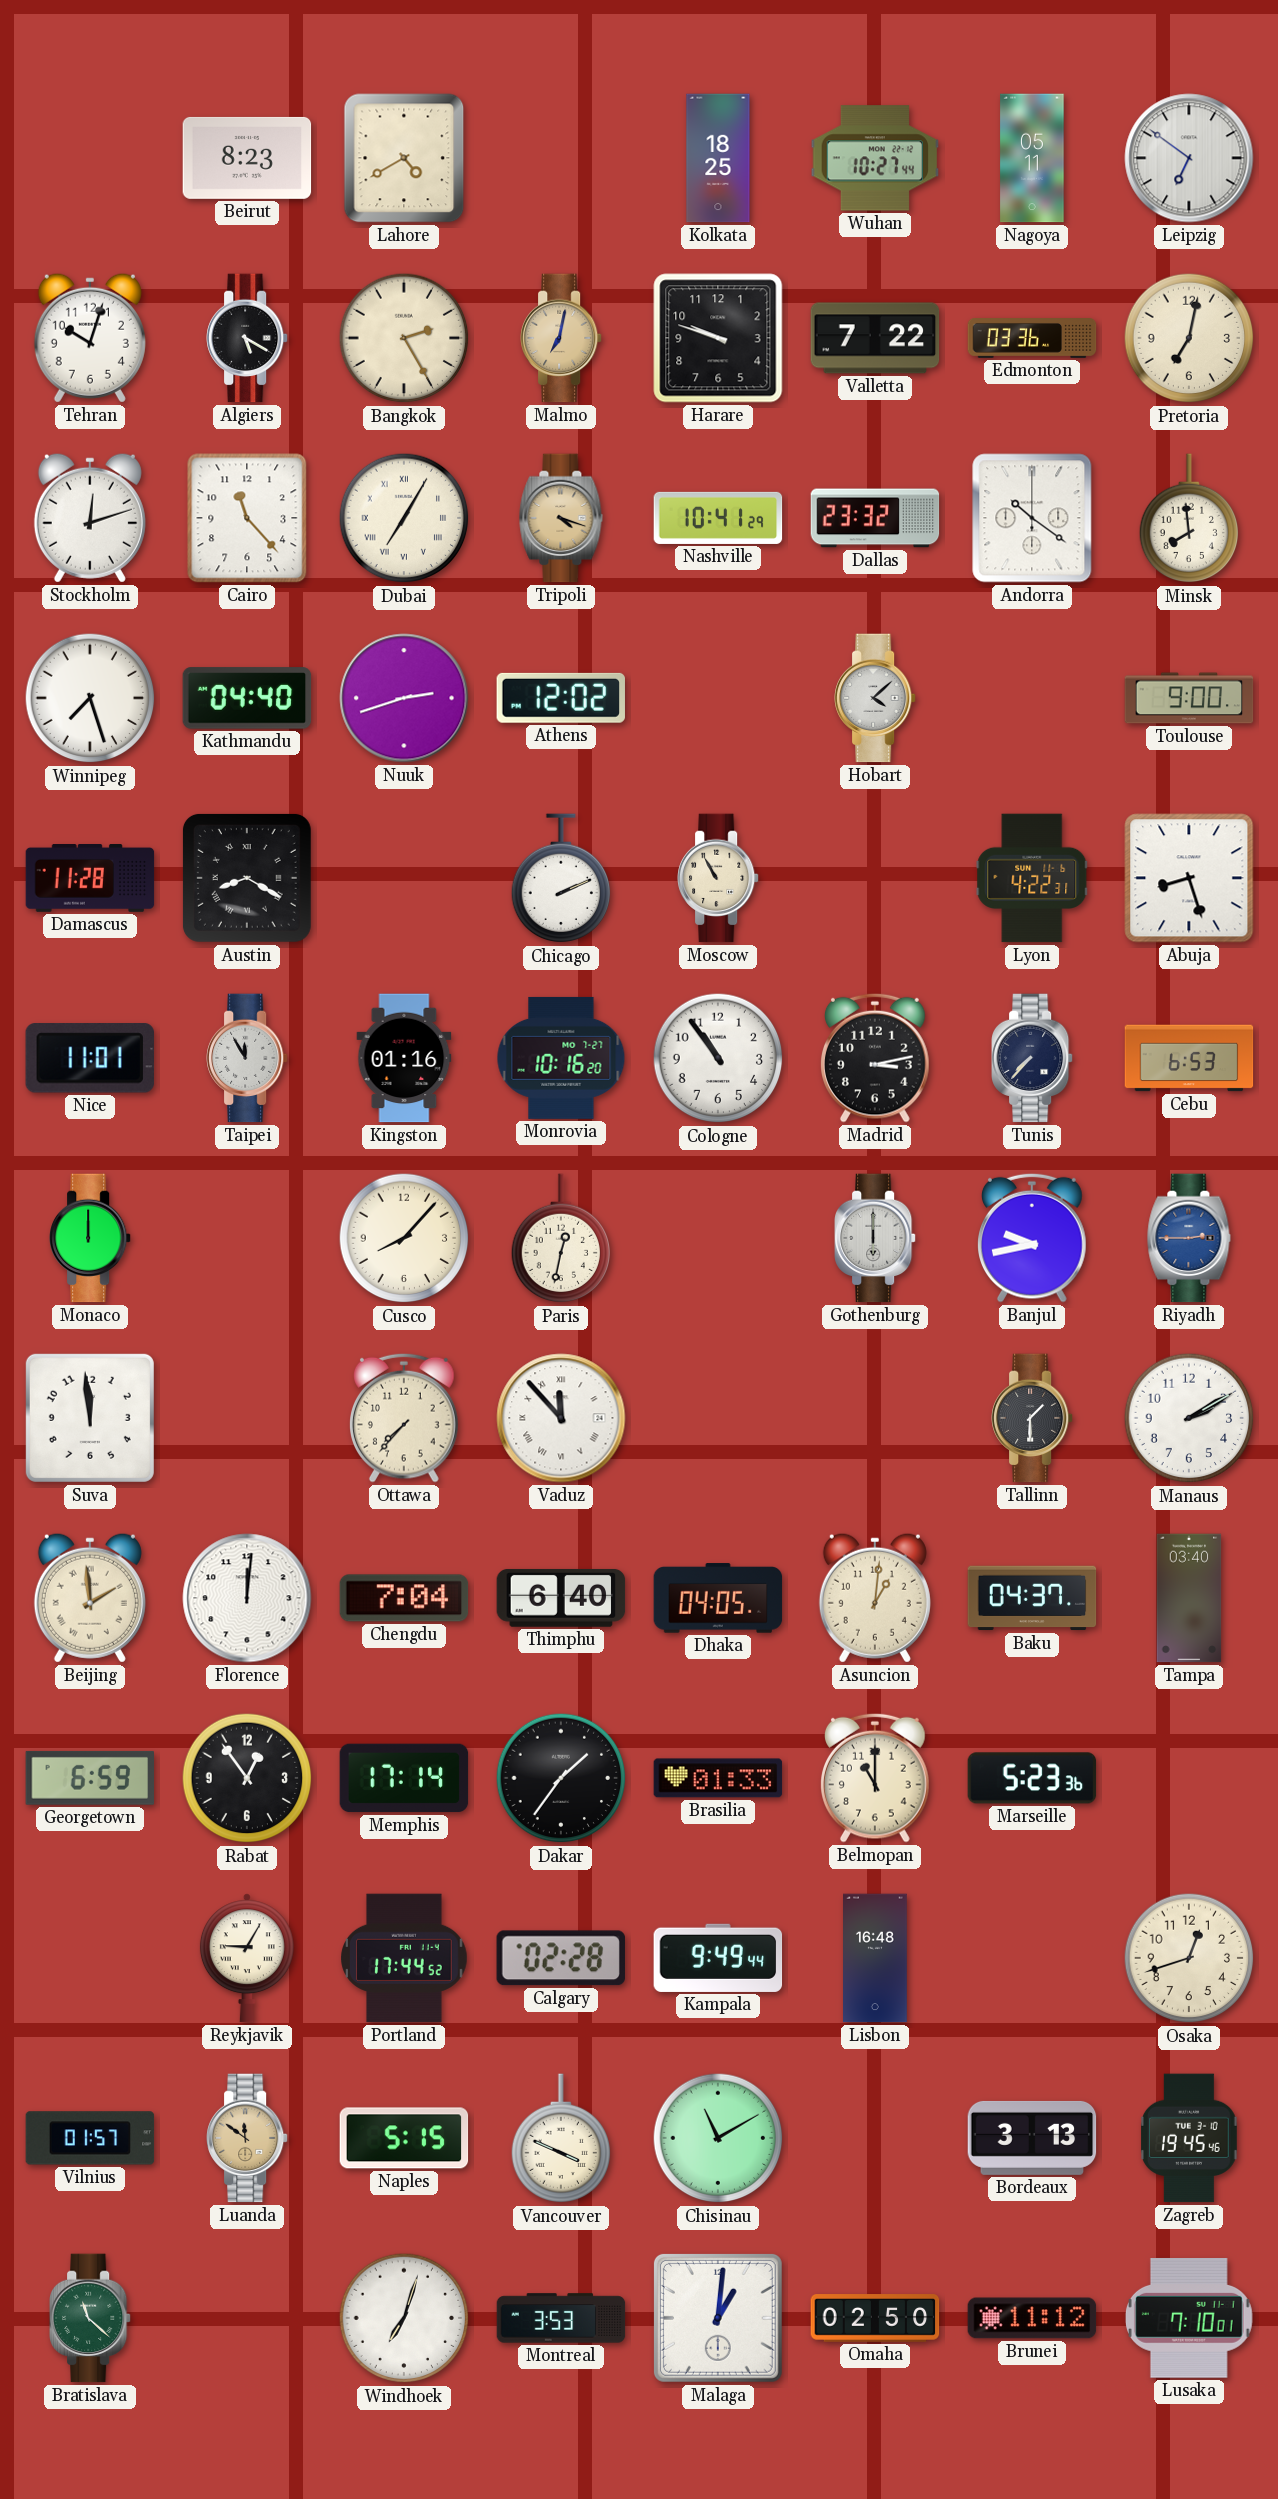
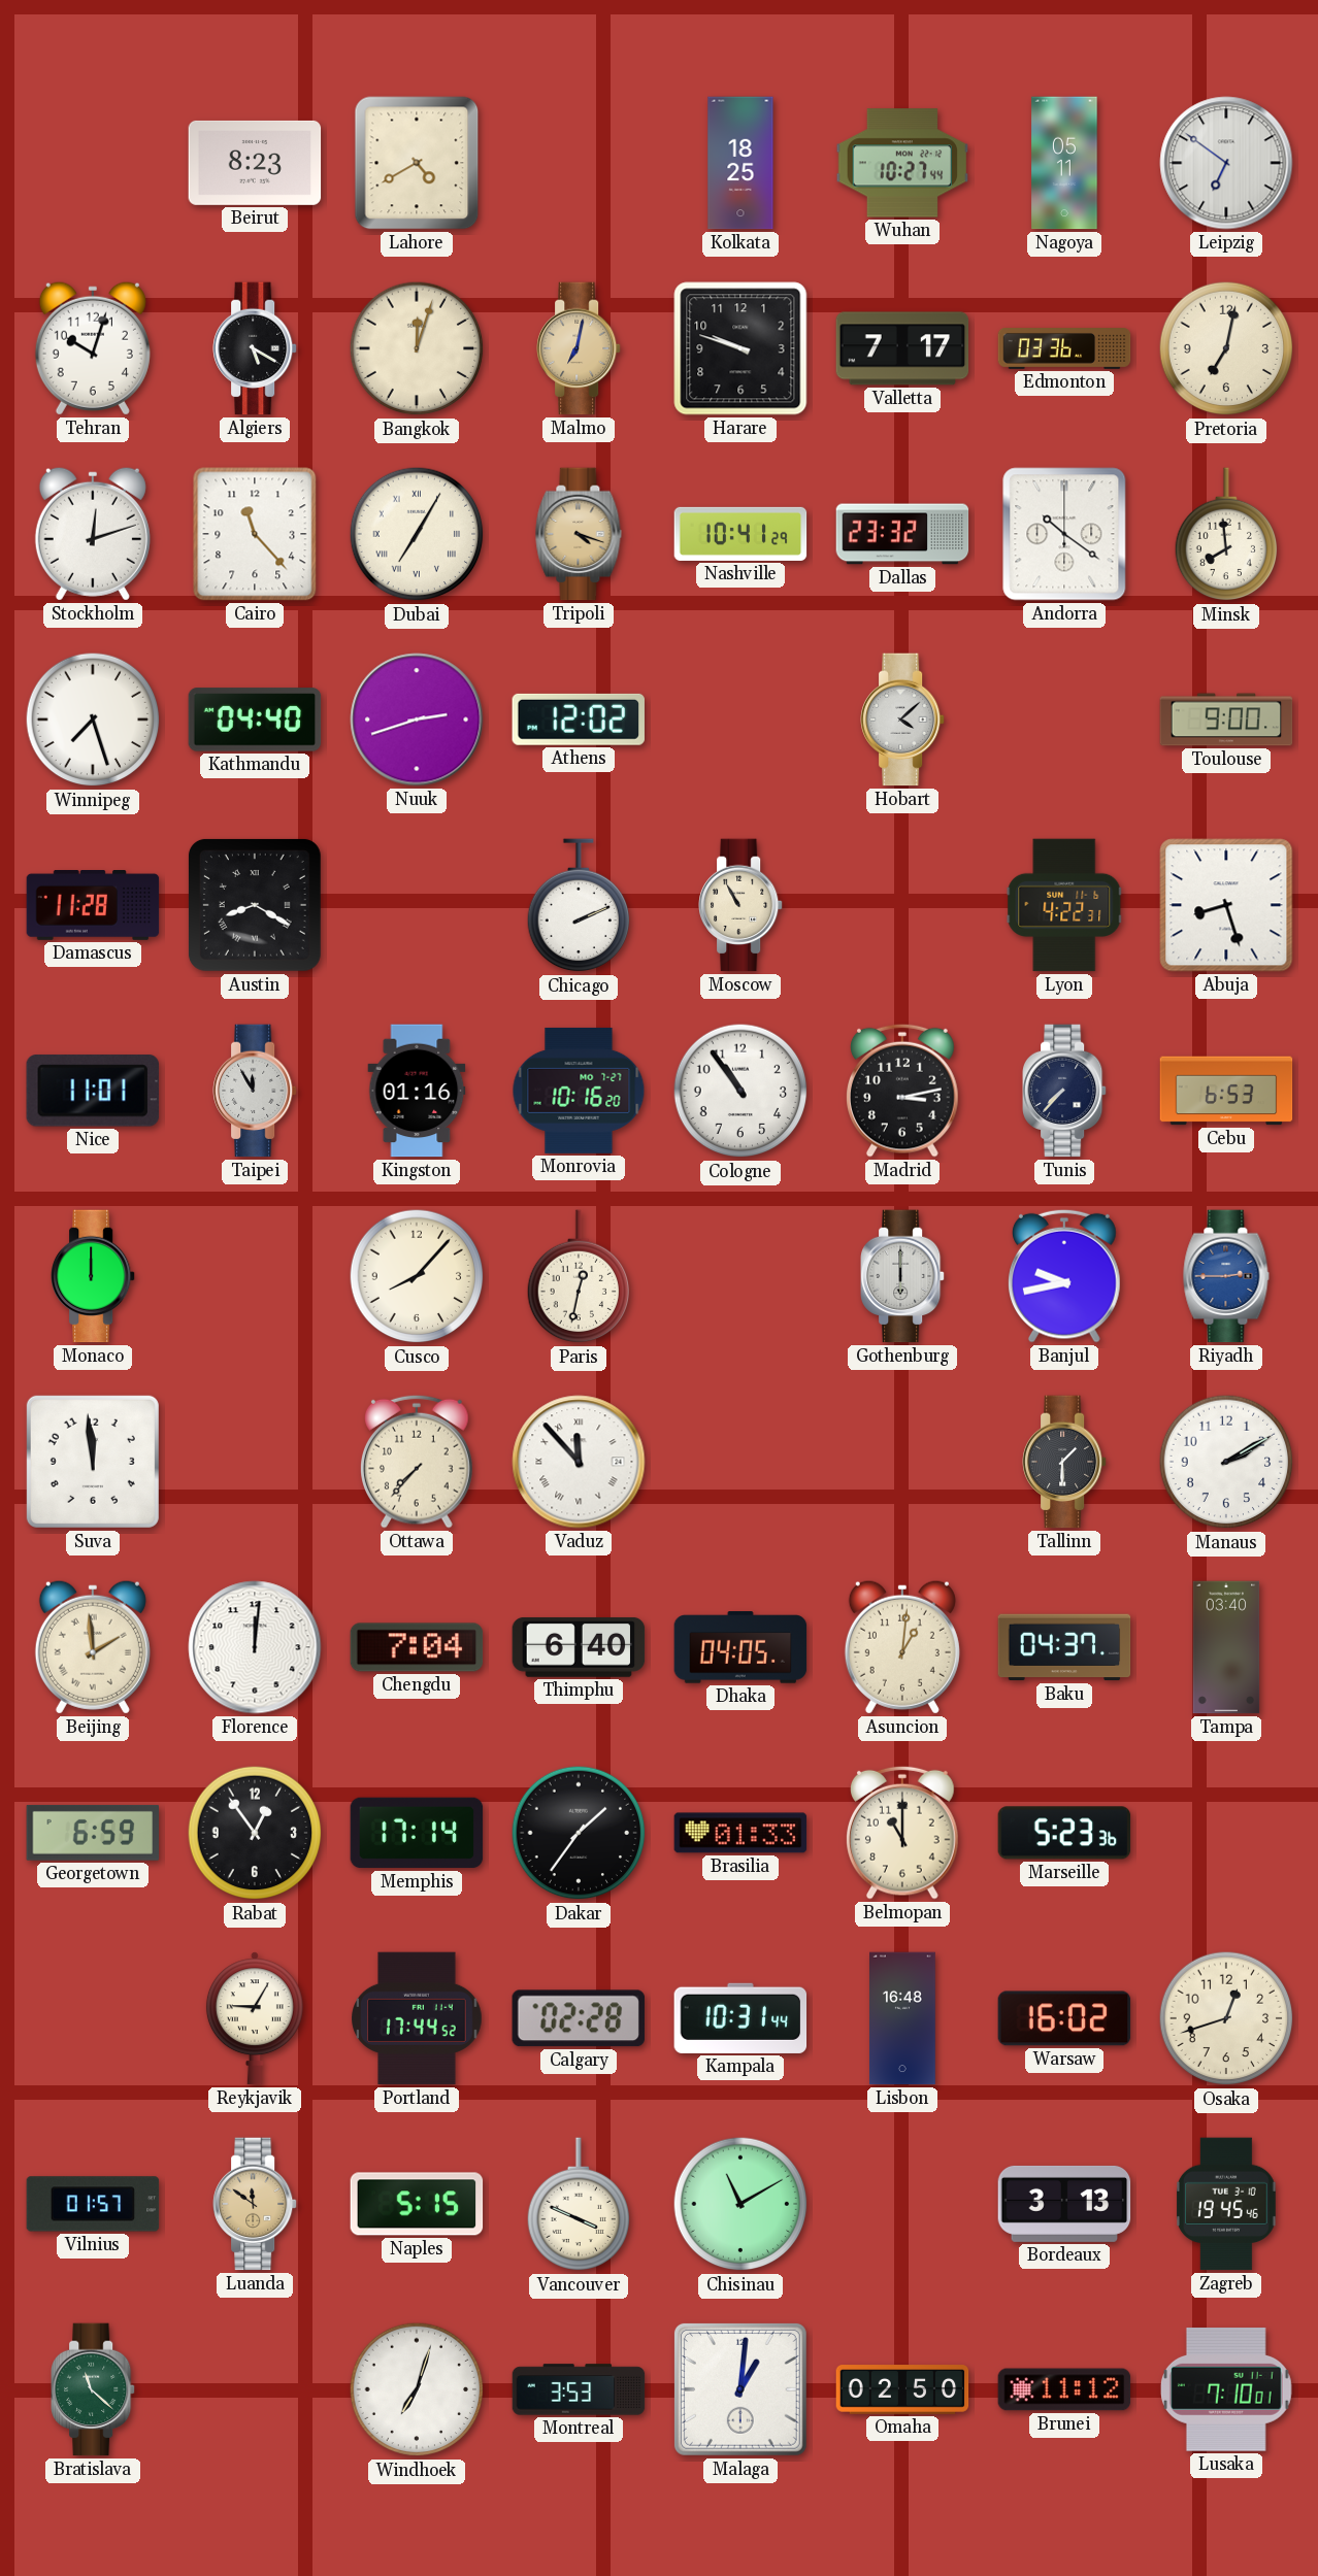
Bangkok: 2:25 -> 12:03 (417, 348)
Valletta: 7:22 -> 7:17 (902, 348)
Kampala: 9:49 -> 10:31 (740, 2018)
Warsaw: none -> 16:02 (1064, 2018)
